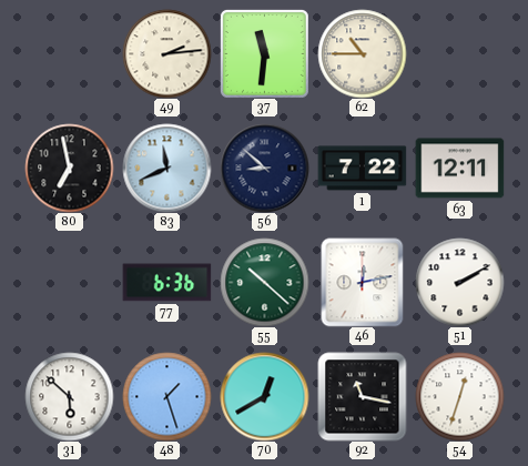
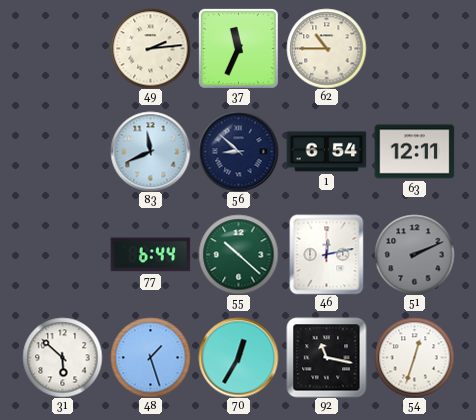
37: 11:31 -> 11:34 (238, 48)
80: 6:58 -> none (69, 168)
1: 7:22 -> 6:54 (326, 152)
77: 6:36 -> 6:44 (150, 255)
51: 2:10 -> 2:11 (414, 254)
51 dial: white -> grey (414, 254)
70: 12:40 -> 12:35 (238, 357)
